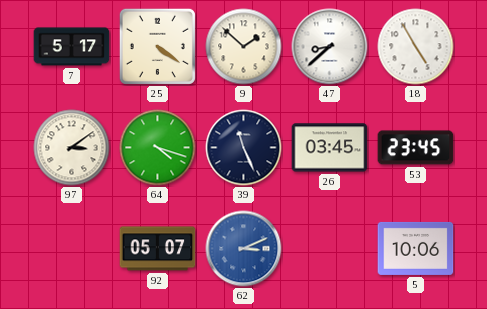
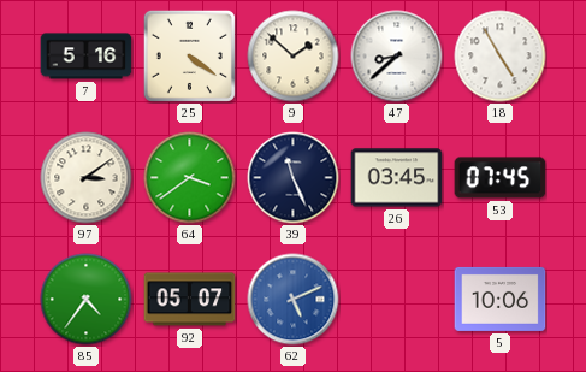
7: 5:17 -> 5:16 (87, 57)
64: 4:18 -> 3:39 (190, 178)
53: 23:45 -> 07:45 (501, 178)
85: none -> 4:36 (87, 300)
62: 3:11 -> 5:11 (294, 300)
